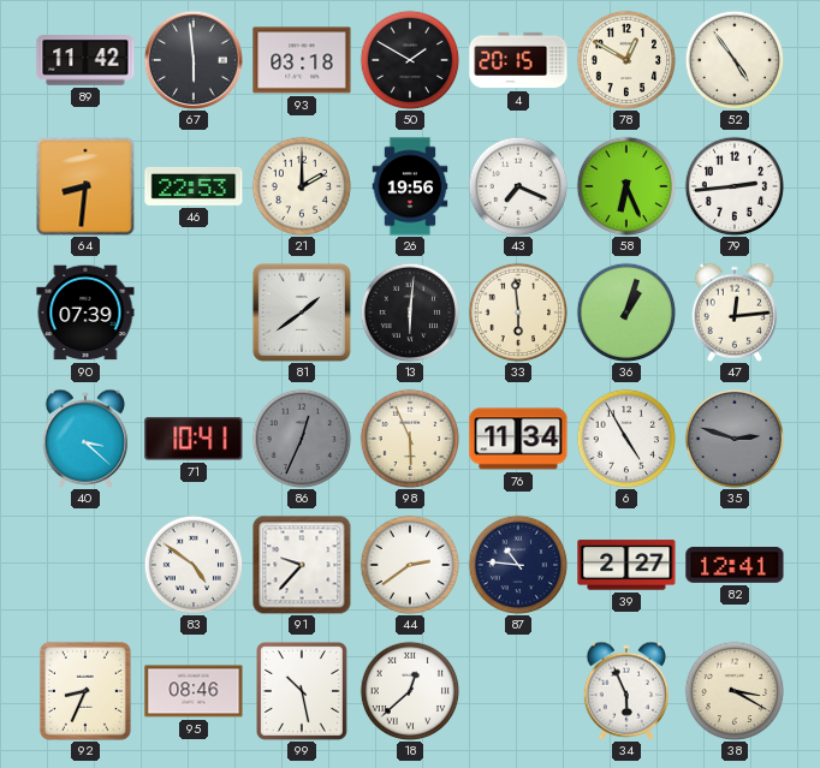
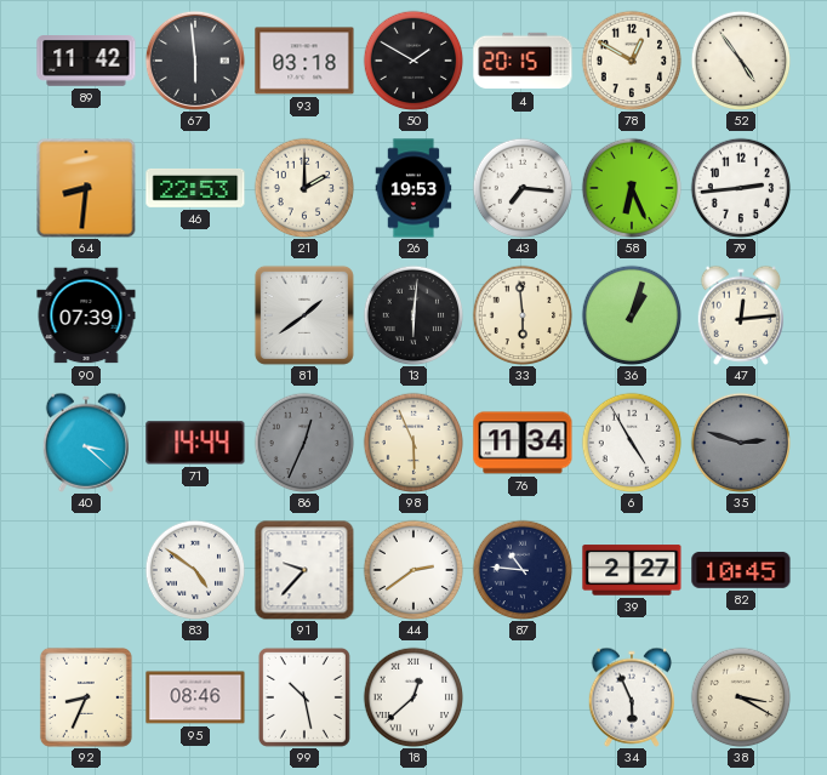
26: 19:56 -> 19:53 (413, 188)
43: 7:19 -> 7:16 (523, 188)
71: 10:41 -> 14:44 (195, 443)
82: 12:41 -> 10:45 (741, 570)
